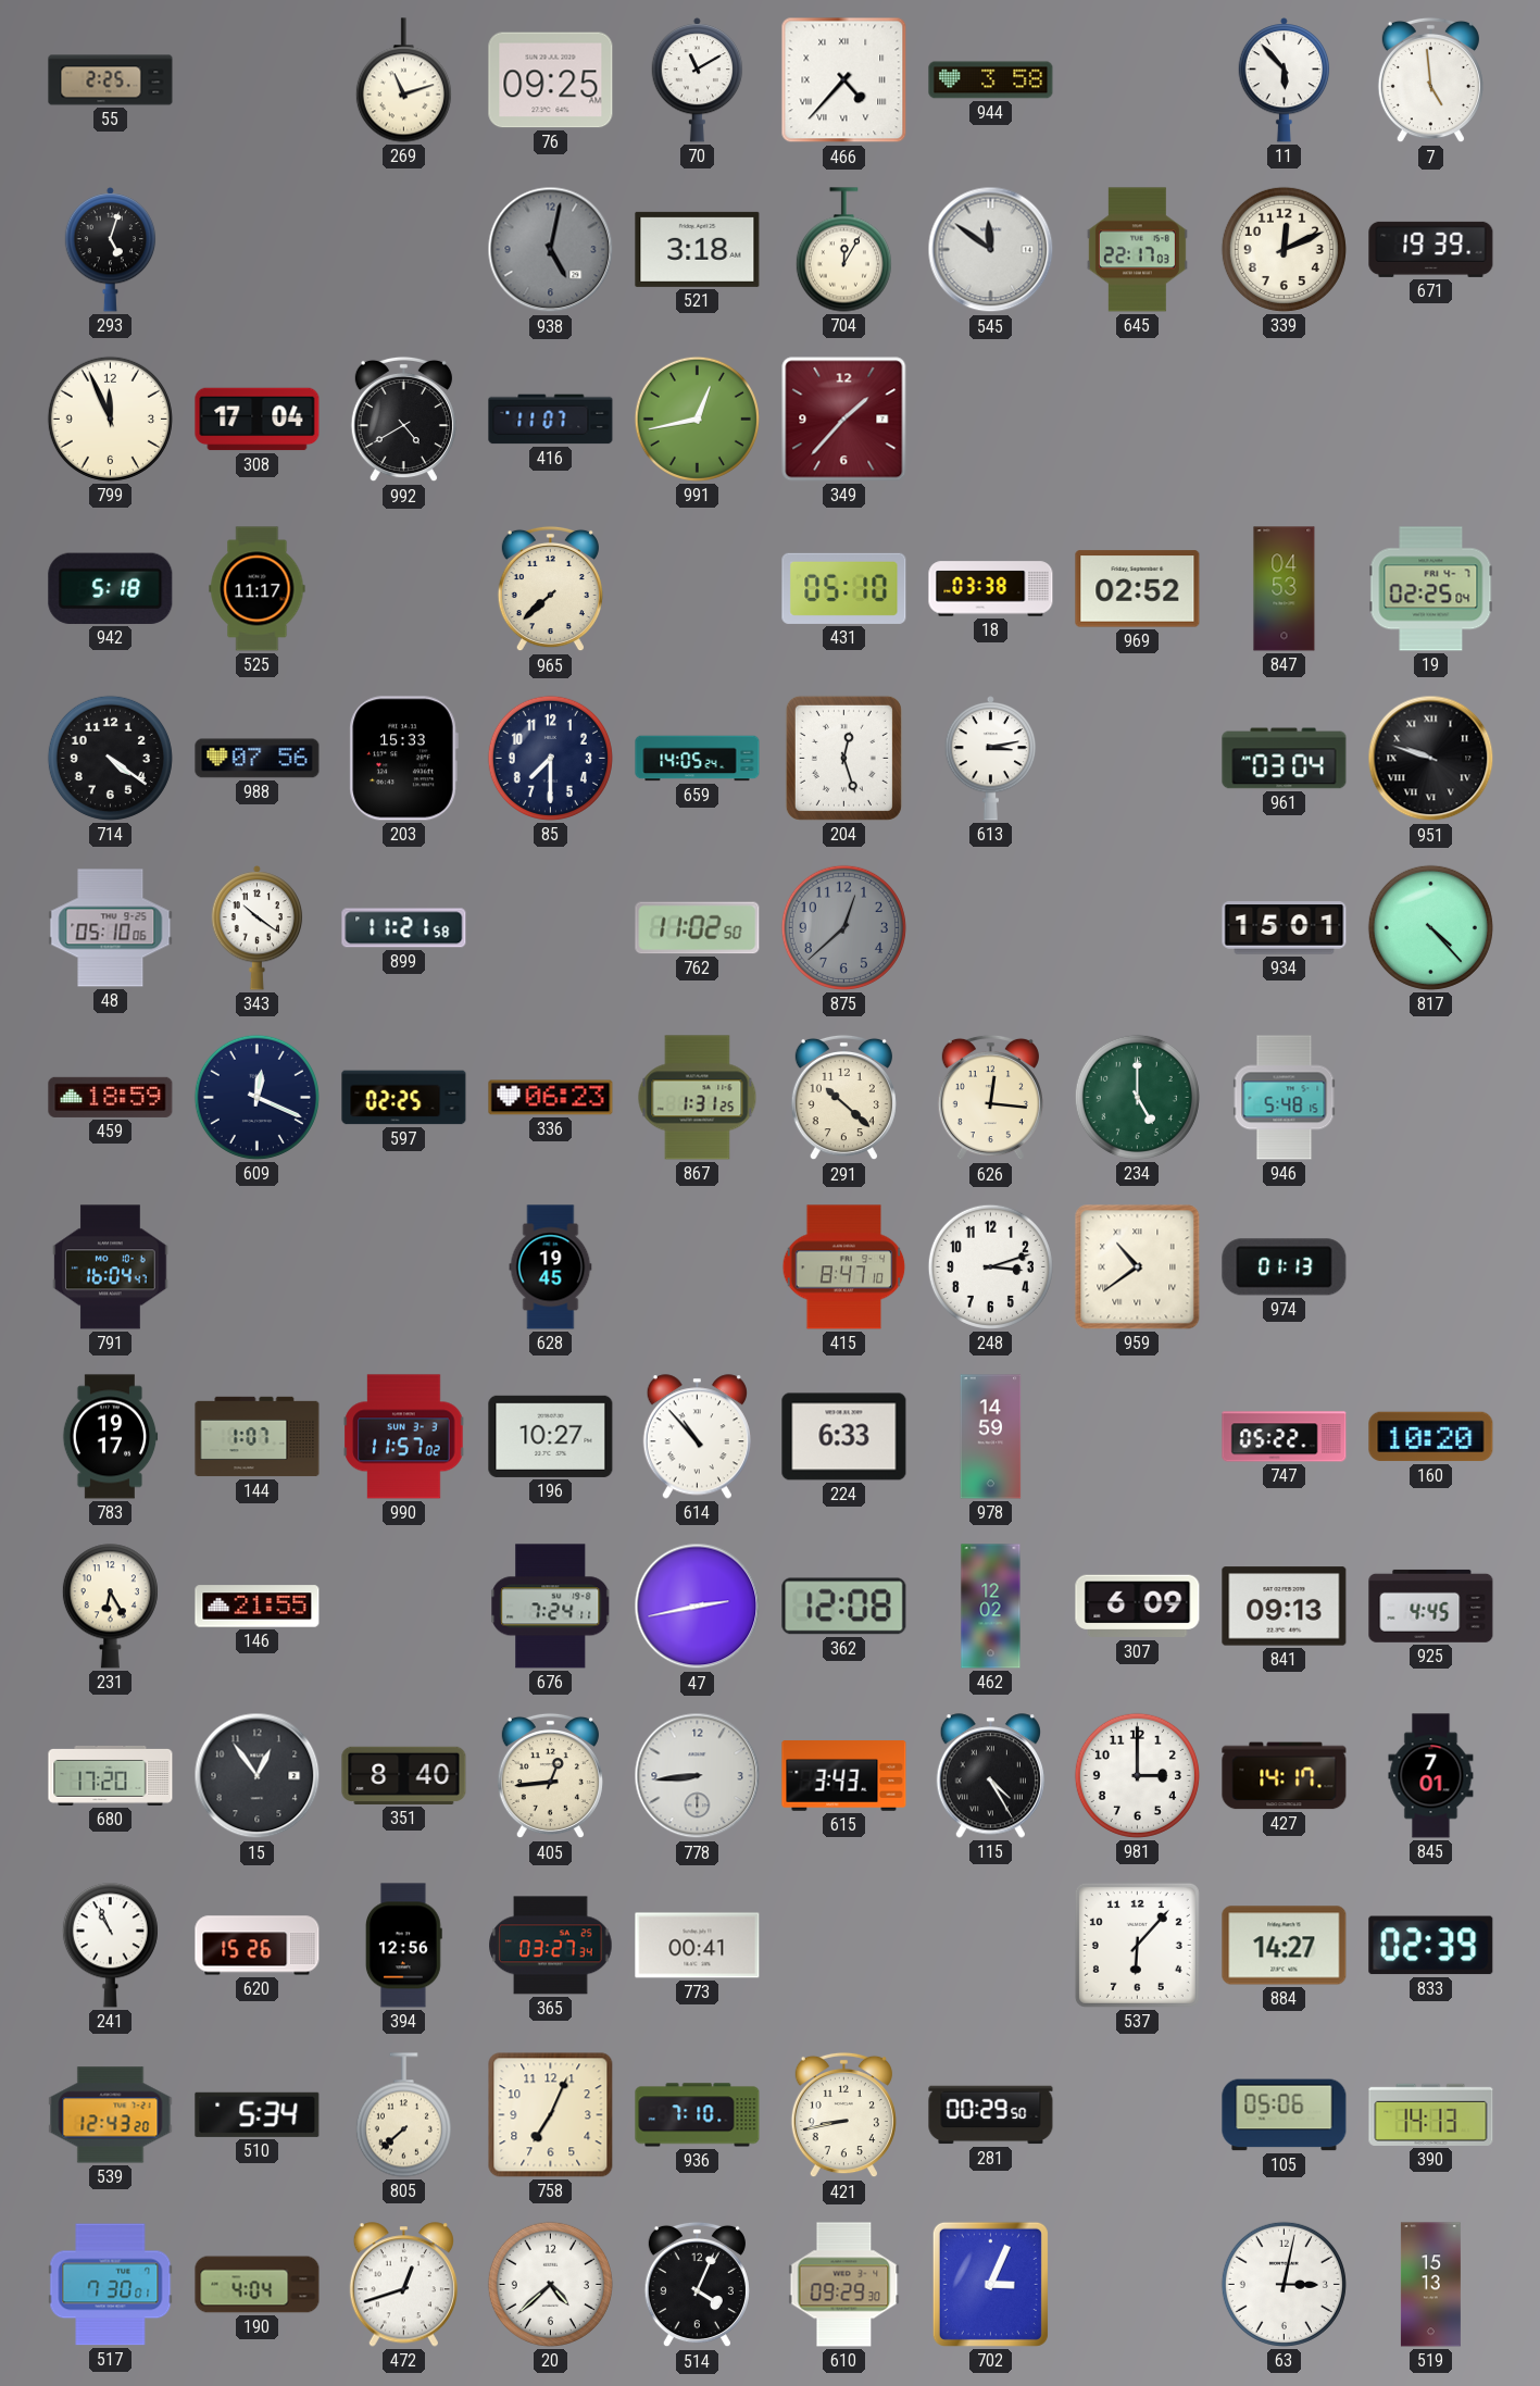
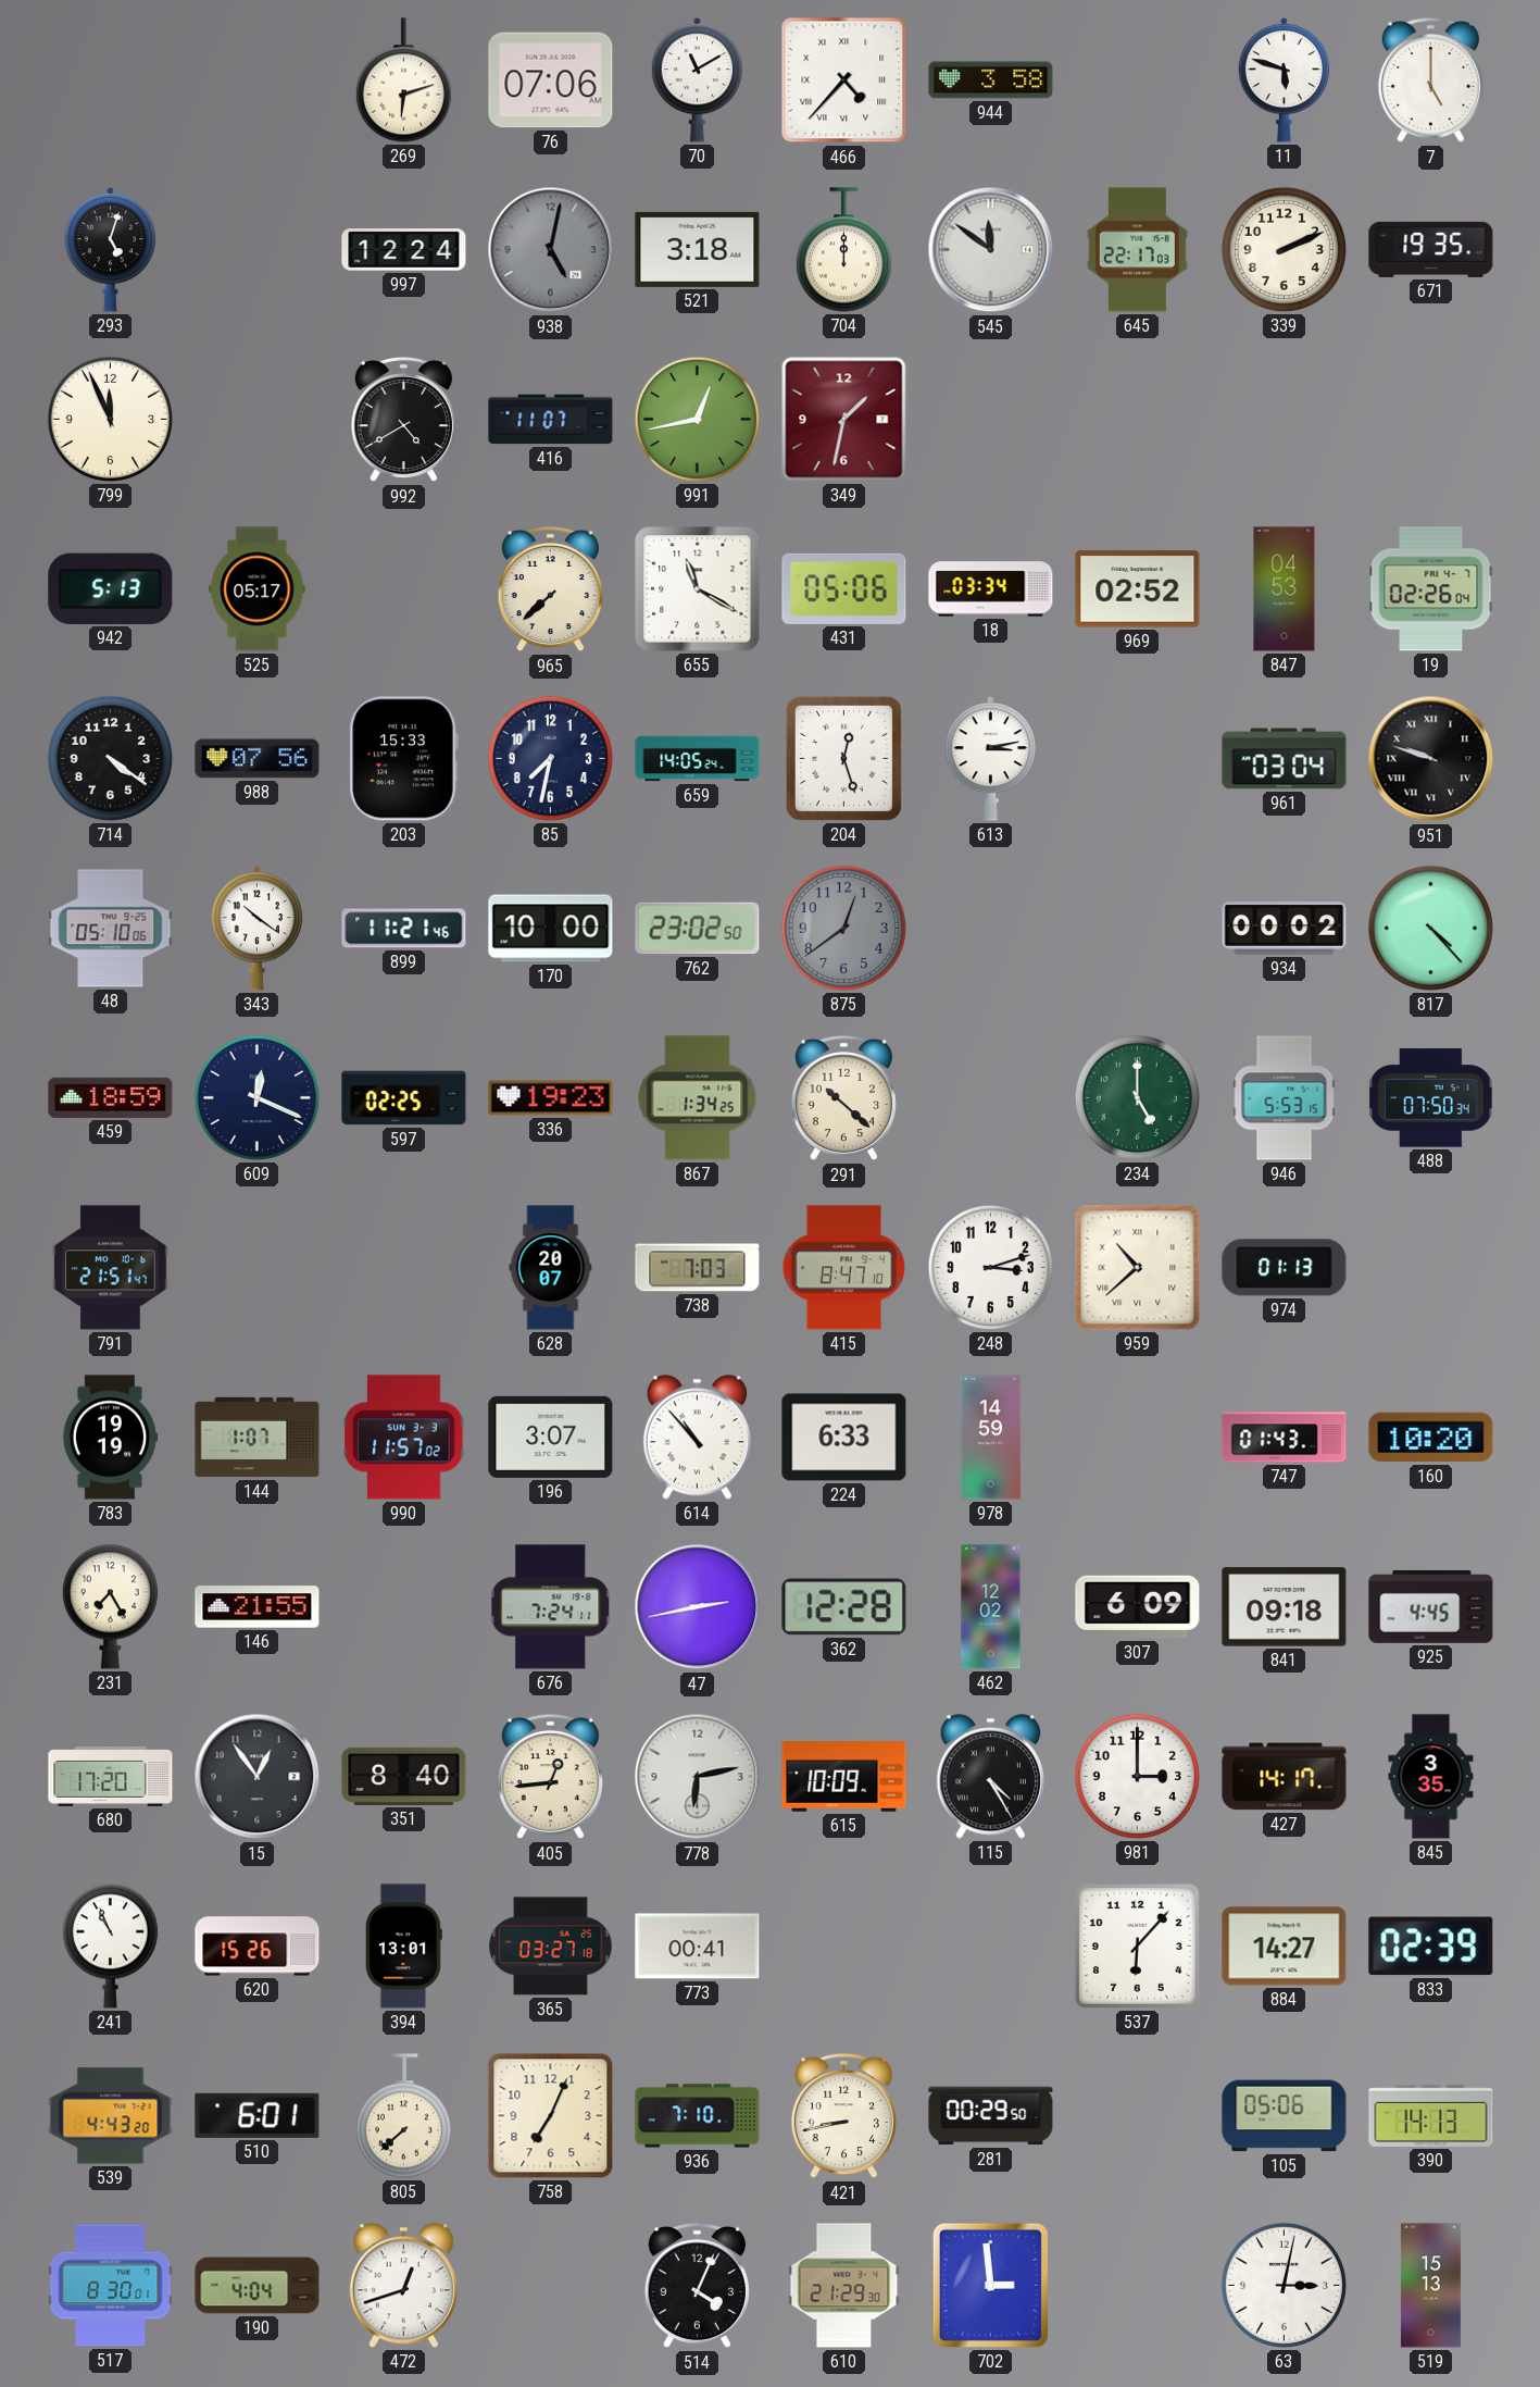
55: 2:25 -> none (111, 80)
269: 11:12 -> 6:12 (403, 80)
76: 09:25 -> 07:06 (551, 80)
11: 5:53 -> 5:48 (1285, 80)
7: 4:59 -> 5:00 (1430, 80)
997: none -> 12:24 (404, 250)
704: 12:05 -> 12:00 (843, 250)
339: 12:11 -> 2:11 (1284, 249)
671: 19:39 -> 19:35 (1431, 249)
308: 17:04 -> none (258, 420)
349: 1:37 -> 1:32 (844, 420)
942: 5:18 -> 5:13 (111, 588)
525: 11:17 -> 05:17 (258, 589)
655: none -> 11:20 (698, 589)
431: 05:10 -> 05:06 (844, 588)
18: 03:38 -> 03:34 (991, 589)
19: 02:25 -> 02:26 (1431, 589)
85: 7:30 -> 7:32 (550, 758)
899: 11:21:58 -> 11:21:46 (404, 929)
170: none -> 10:00 (551, 929)
762: 11:02 -> 23:02 (698, 929)
875: 12:38 -> 12:39 (843, 928)
934: 15:01 -> 00:02 (1285, 929)
336: 06:23 -> 19:23 (551, 1098)
867: 1:31 -> 1:34 (698, 1098)
626: 12:16 -> none (990, 1098)
946: 5:48 -> 5:53 (1285, 1098)
488: none -> 07:50 (1431, 1098)
791: 16:04 -> 21:51 (111, 1268)
628: 19:45 -> 20:07 (551, 1268)
738: none -> 7:03 (698, 1268)
959: 10:39 -> 10:38 (1138, 1268)
783: 19:17 -> 19:19 (110, 1438)
196: 10:27 -> 3:07 (551, 1437)
747: 05:22 -> 01:43 (1285, 1438)
231: 6:25 -> 7:25 (110, 1607)
362: 12:08 -> 12:28 (844, 1607)
841: 09:13 -> 09:18 (1285, 1607)
778: 8:44 -> 6:13 (698, 1777)
615: 3:43 -> 10:09 (844, 1777)
845: 7:01 -> 3:35 (1431, 1777)
394: 12:56 -> 13:01 (403, 1947)
365: 03:27:34 -> 03:27:18 (551, 1947)
539: 12:43 -> 4:43 (111, 2116)
510: 5:34 -> 6:01 (258, 2115)
517: 7:30 -> 8:30 (111, 2286)
20: 4:38 -> none (550, 2284)
610: 09:29 -> 21:29 (844, 2286)
702: 3:04 -> 2:59 (990, 2285)
